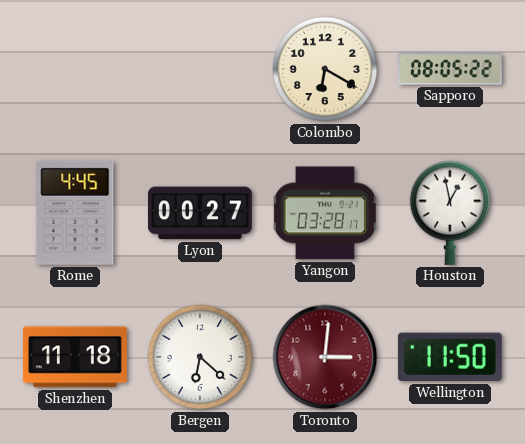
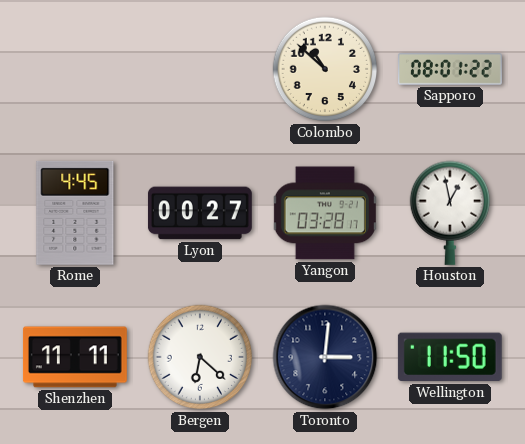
Colombo: 6:20 -> 10:52 (325, 69)
Sapporo: 08:05 -> 08:01 (450, 69)
Shenzhen: 11:18 -> 11:11 (75, 357)
Toronto dial: burgundy -> navy (325, 357)
